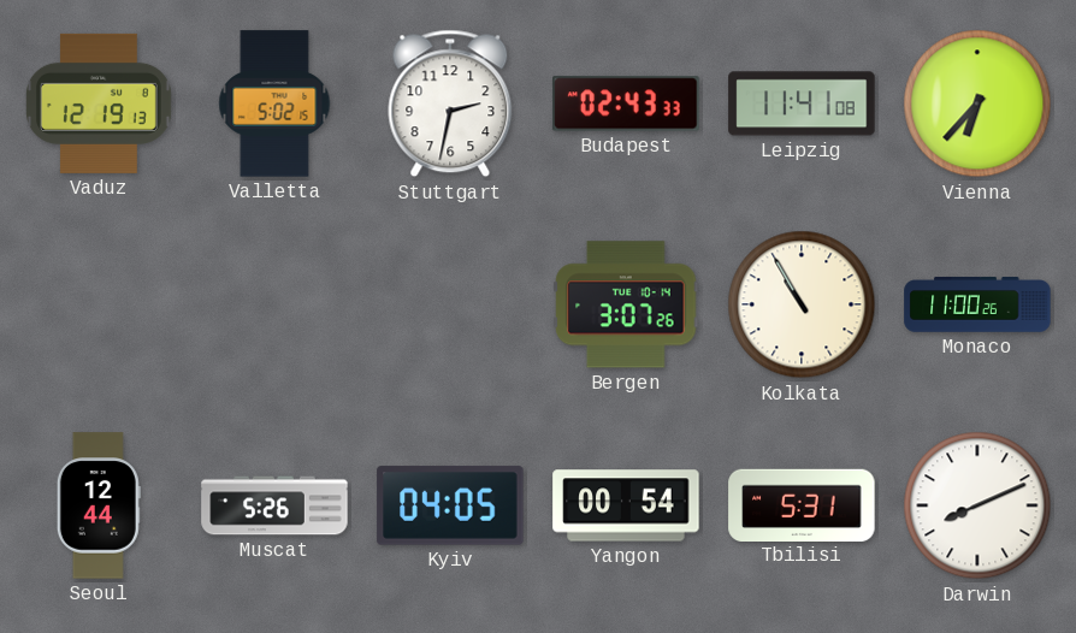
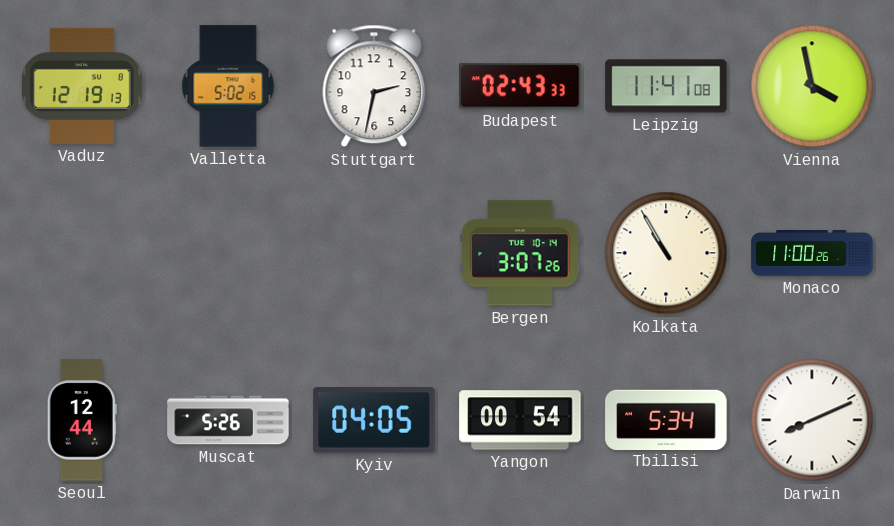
Vienna: 6:37 -> 3:58 (812, 86)
Tbilisi: 5:31 -> 5:34 (666, 419)
